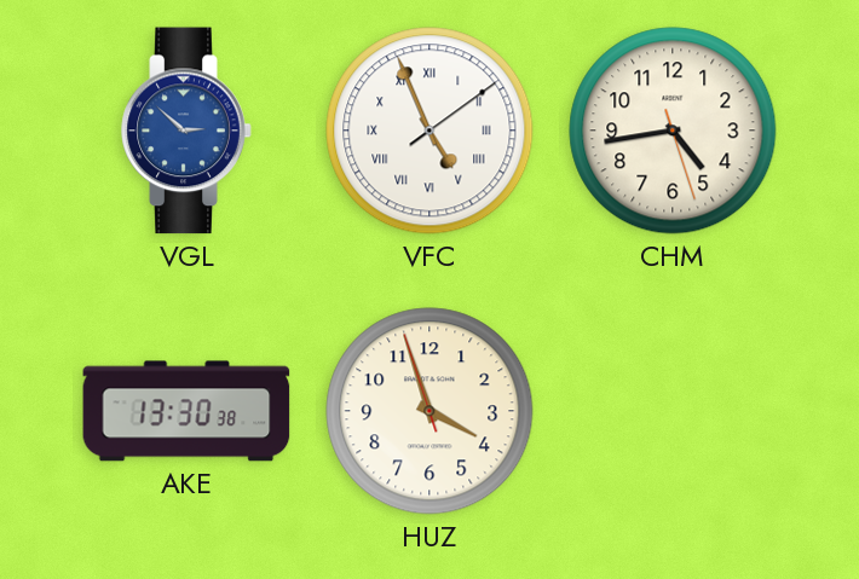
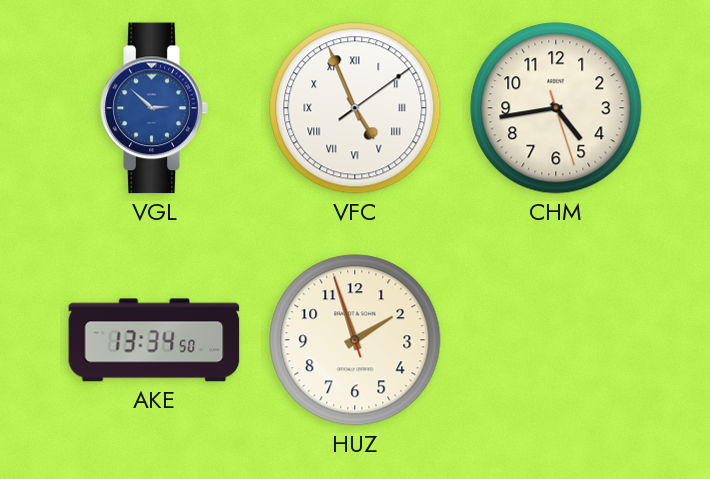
AKE: 13:30 -> 13:34 (154, 340)
HUZ: 3:56 -> 1:56 (355, 340)
